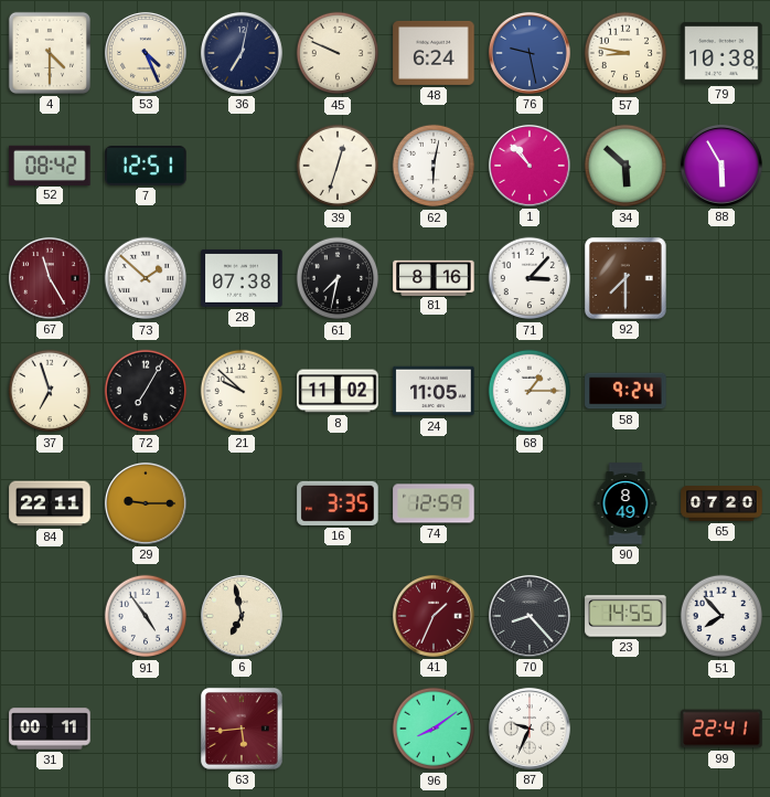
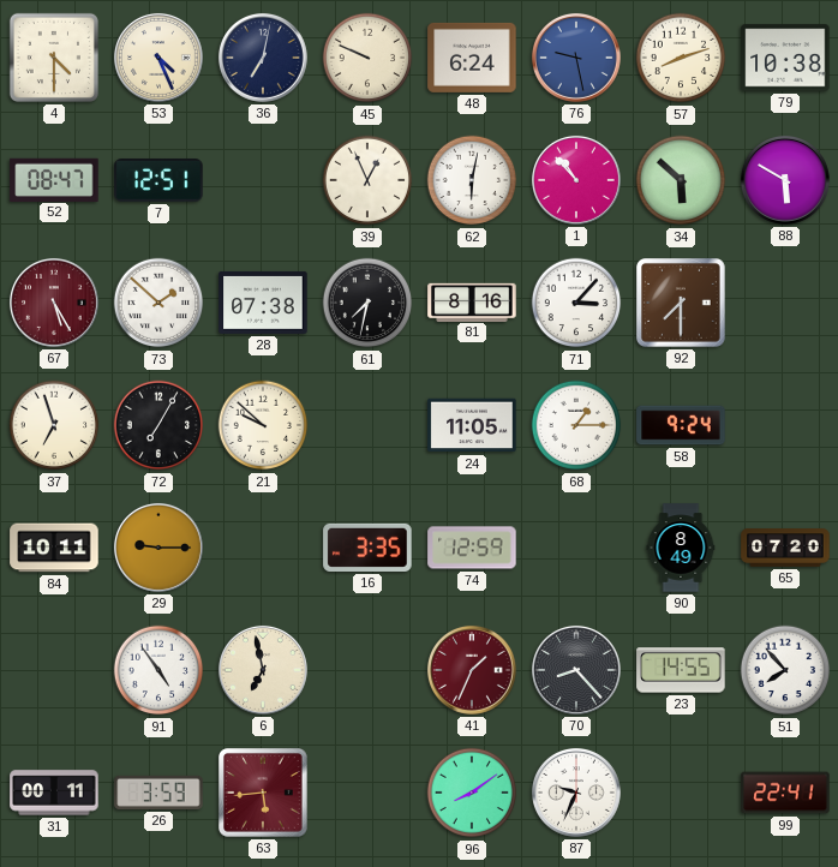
57: 8:47 -> 8:12 (681, 58)
52: 08:42 -> 08:47 (54, 179)
39: 12:33 -> 12:56 (367, 180)
88: 5:55 -> 5:50 (785, 180)
67: 11:25 -> 5:25 (54, 303)
8: 11:02 -> none (338, 391)
84: 22:11 -> 10:11 (54, 548)
26: none -> 3:59 (158, 793)
